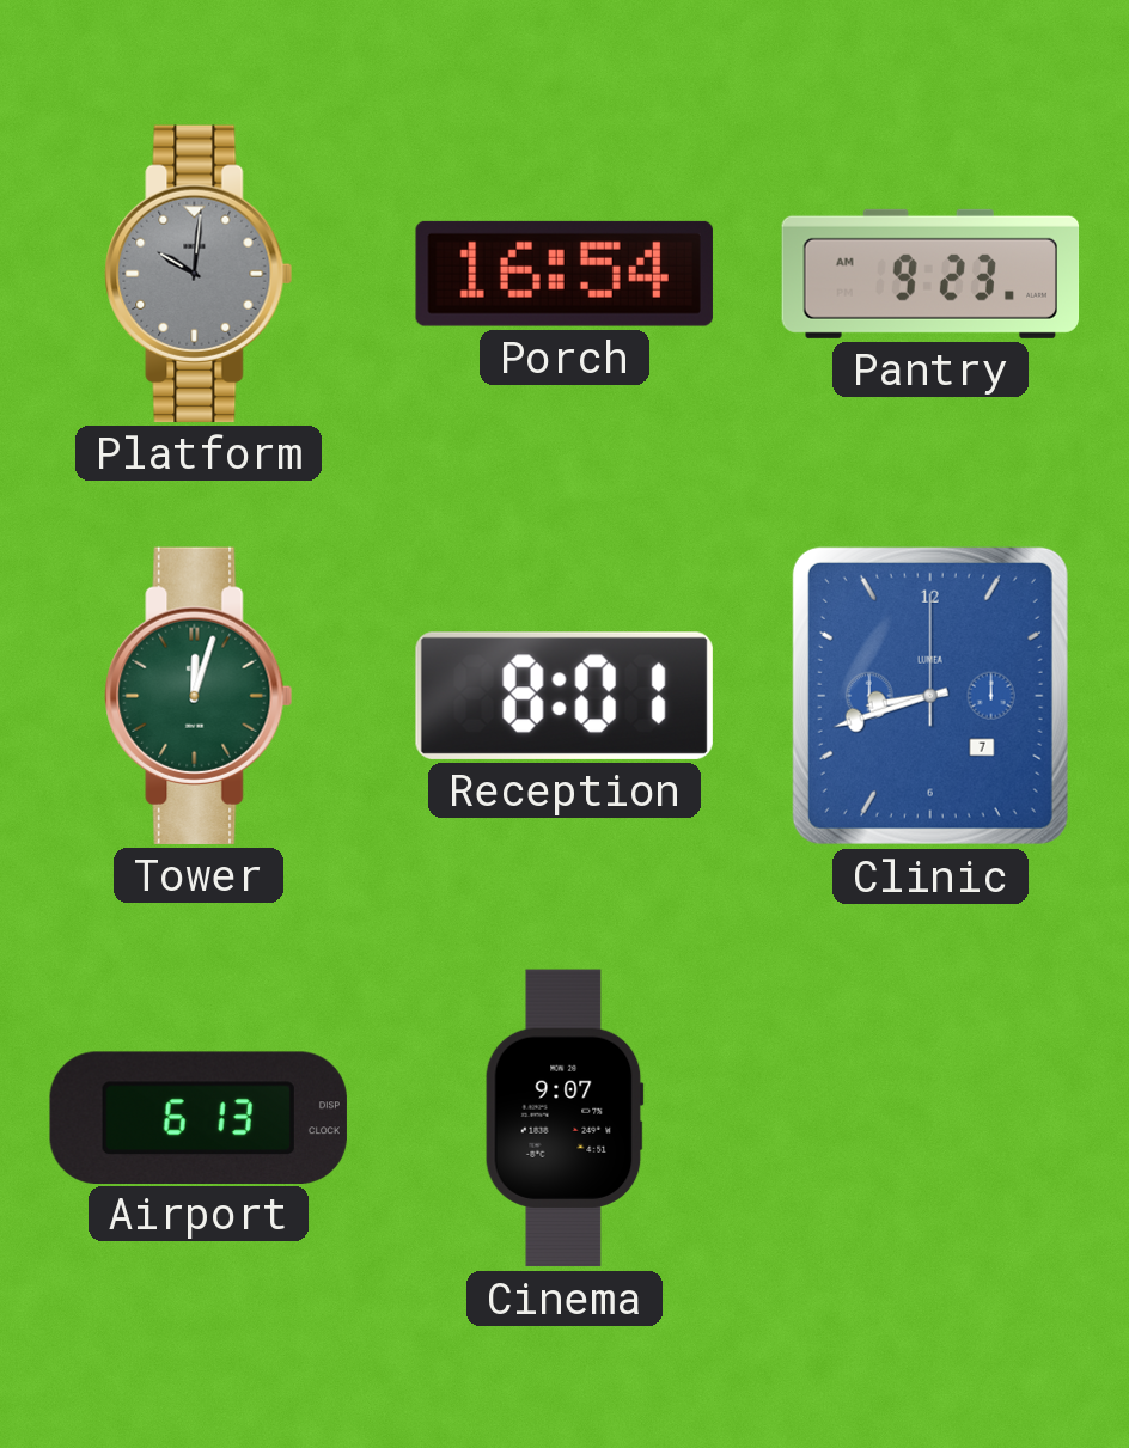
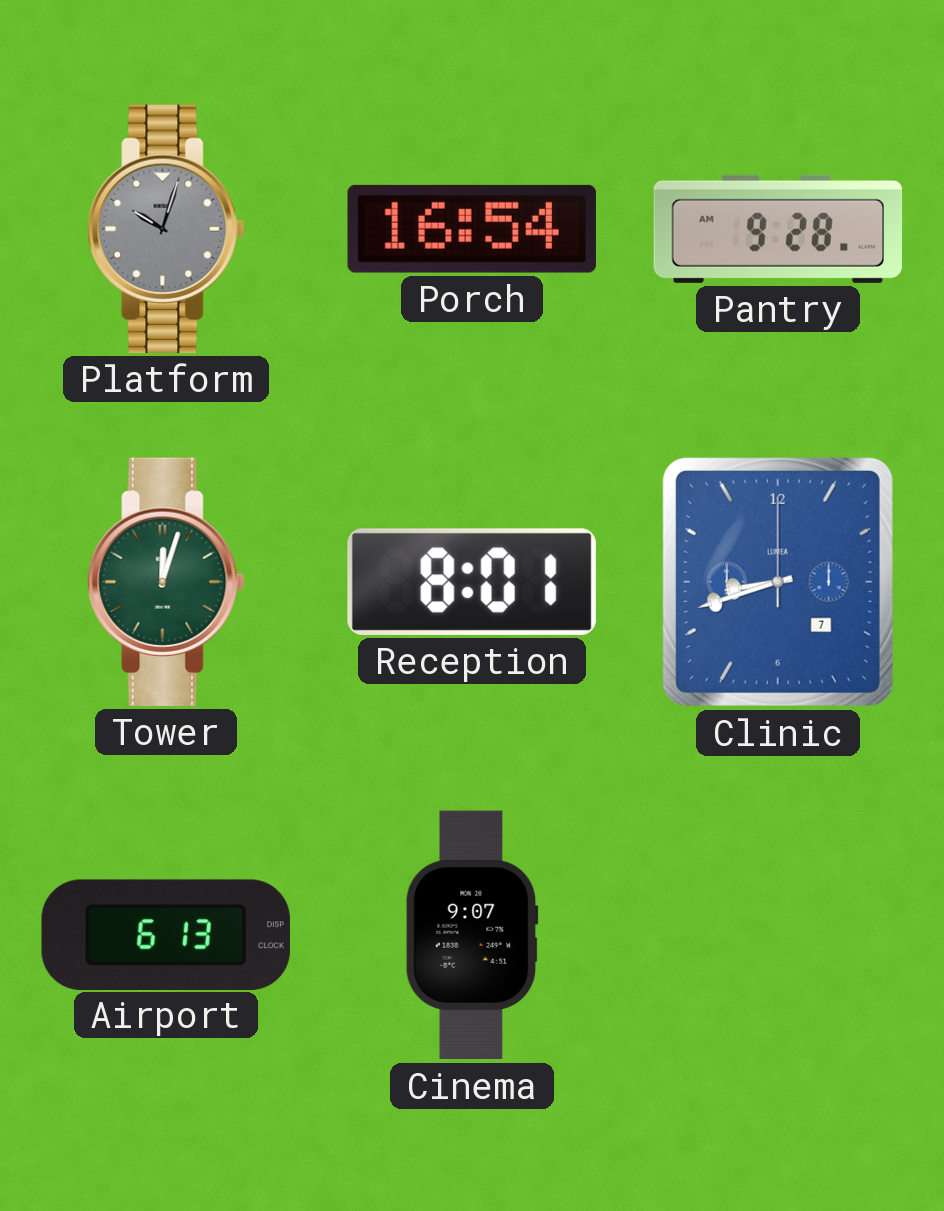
Platform: 10:01 -> 10:03 (166, 229)
Pantry: 9:23 -> 9:28 (778, 229)
